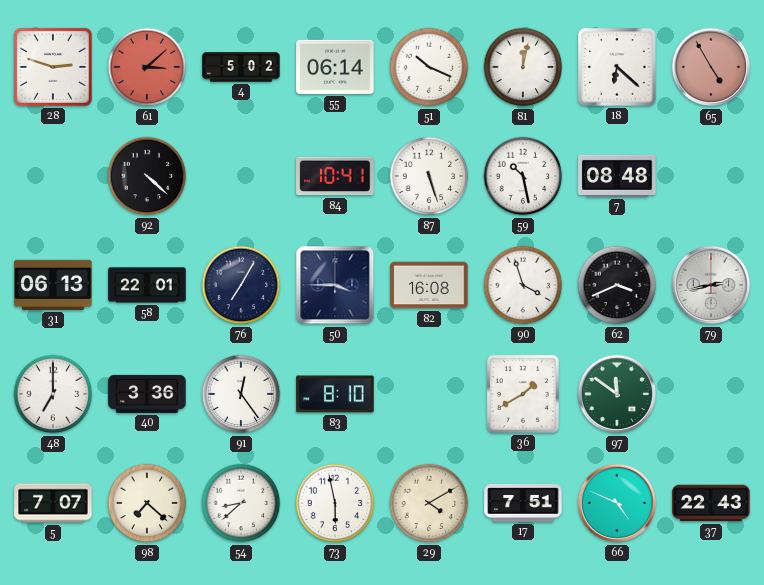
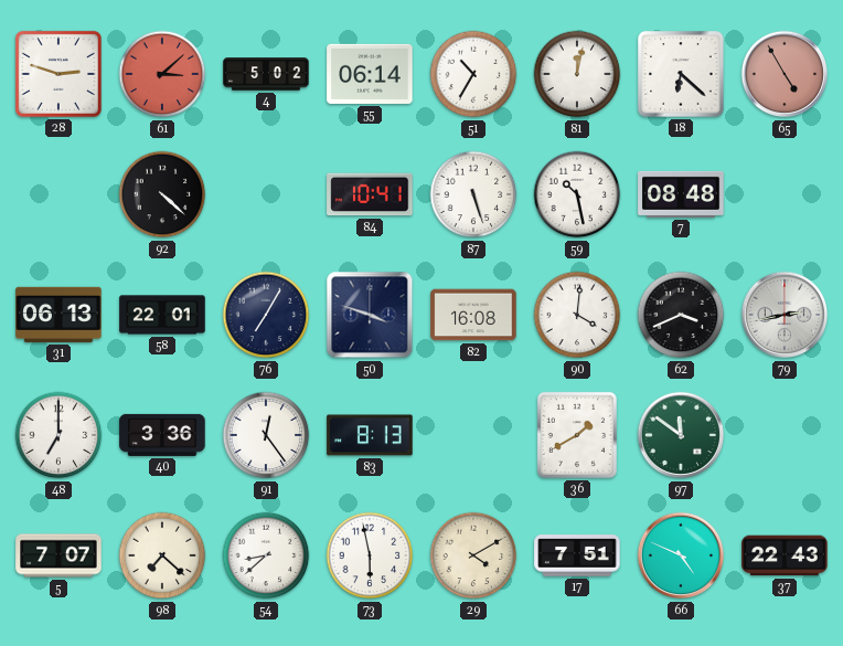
51: 10:19 -> 10:35 (473, 74)
50: 3:45 -> 3:48 (370, 315)
90: 3:57 -> 4:01 (577, 315)
83: 8:10 -> 8:13 (370, 435)
